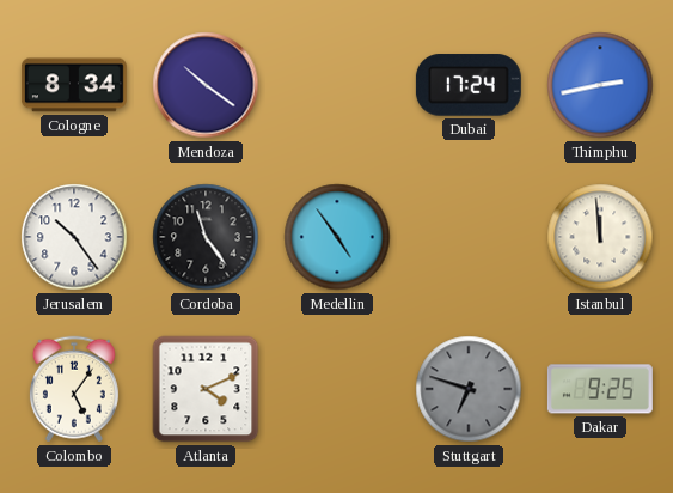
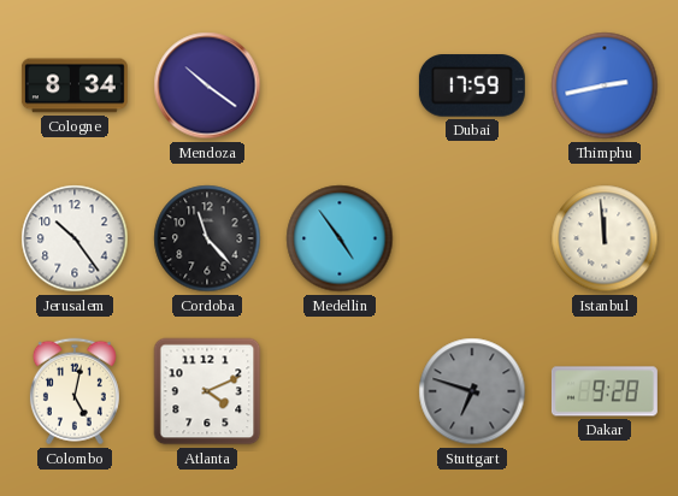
Dubai: 17:24 -> 17:59 (472, 85)
Cordoba: 11:24 -> 11:23 (207, 238)
Colombo: 5:06 -> 5:02 (75, 391)
Dakar: 9:25 -> 9:28 (605, 391)
